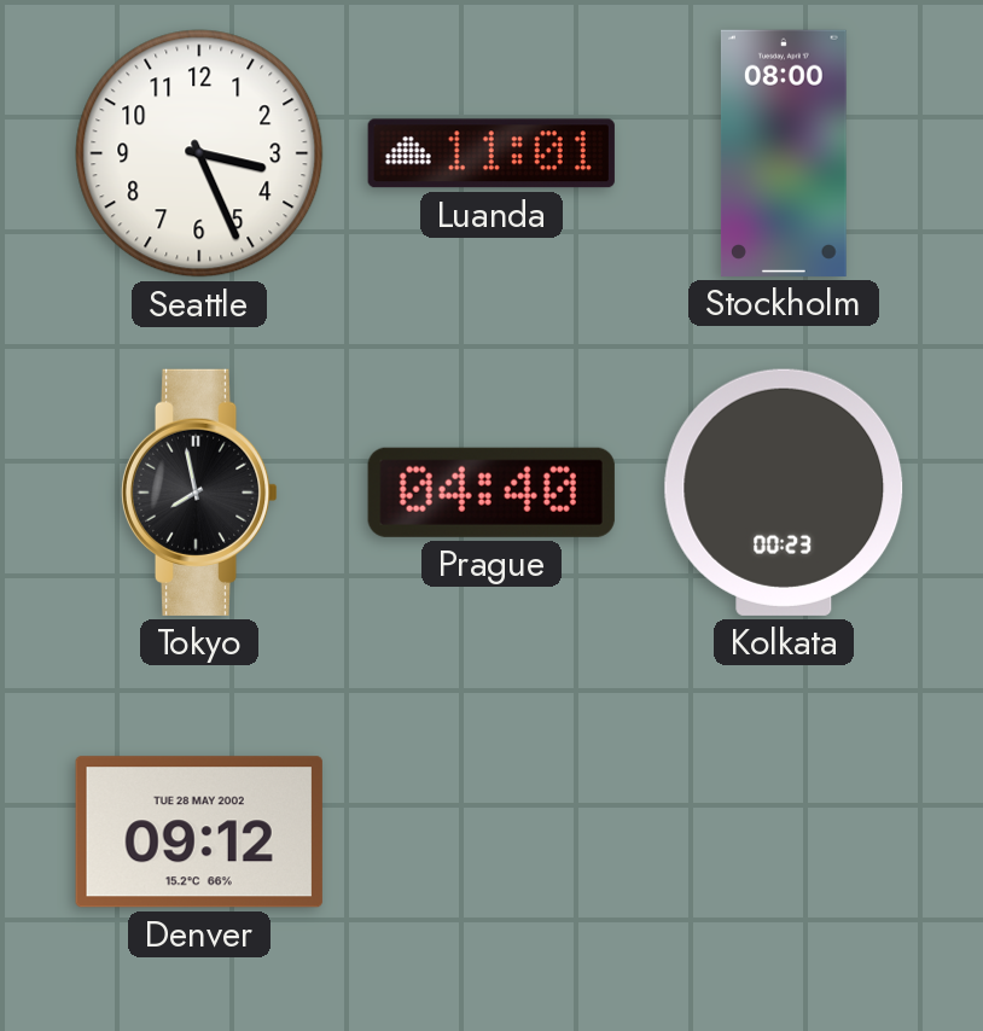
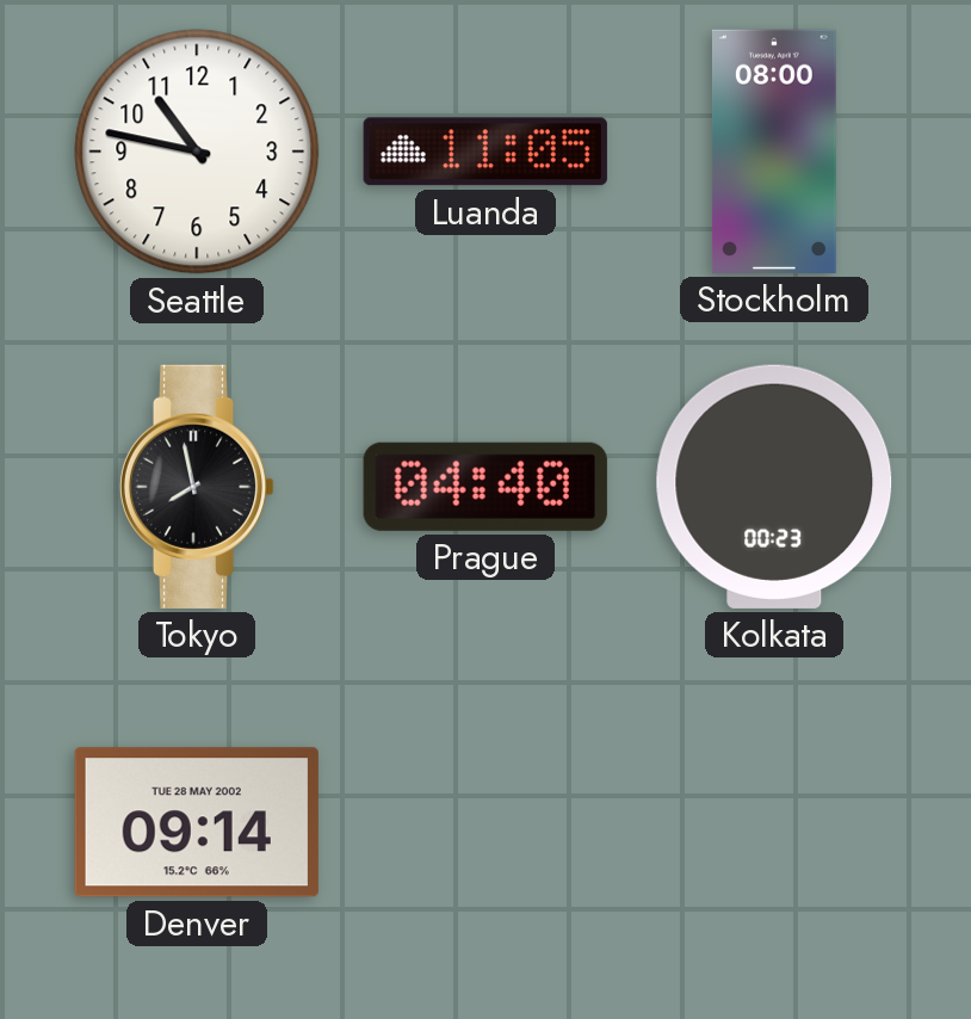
Seattle: 3:26 -> 10:47 (197, 152)
Luanda: 11:01 -> 11:05 (485, 152)
Denver: 09:12 -> 09:14 (197, 822)
